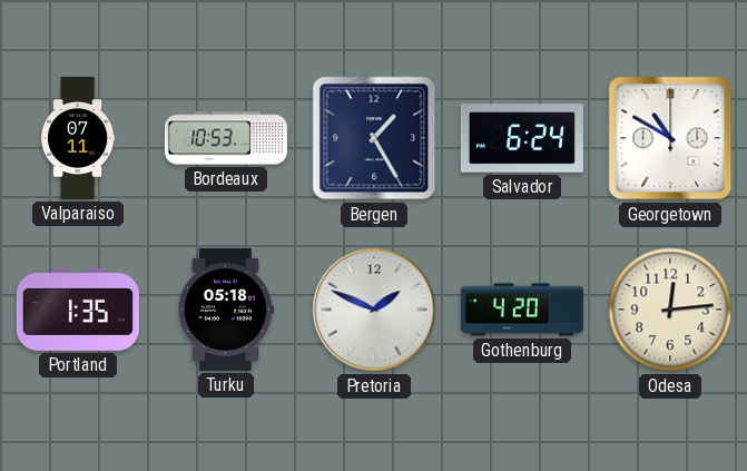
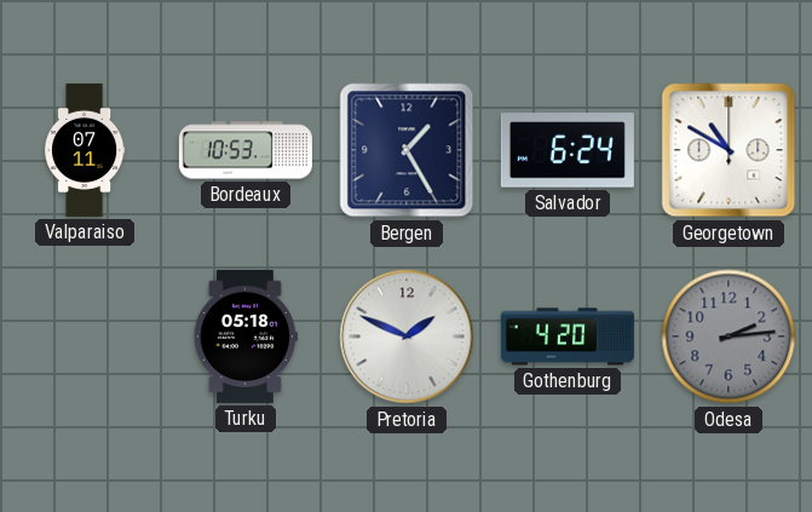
Portland: 1:35 -> none (78, 310)
Odesa: 12:14 -> 2:14 (729, 336)
Odesa dial: cream -> grey (729, 336)
